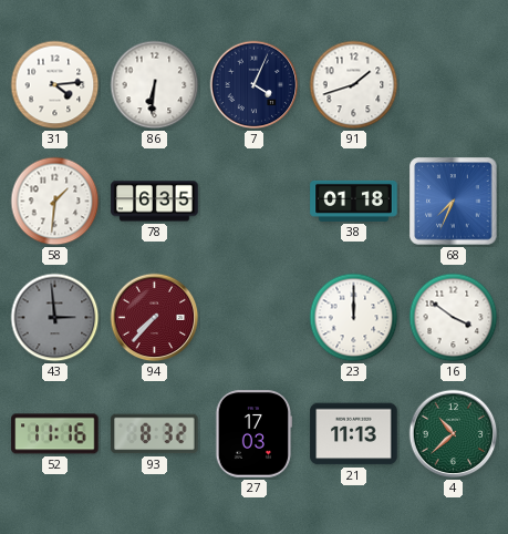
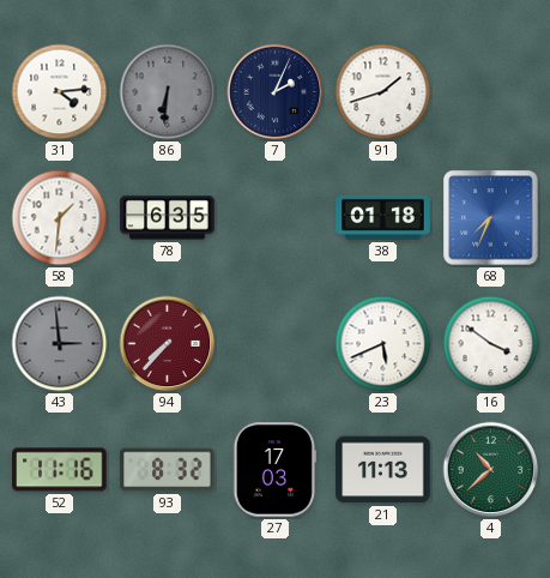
86 dial: white -> grey (168, 92)
7: 4:04 -> 2:04 (276, 92)
23: 12:00 -> 5:41 (383, 344)
